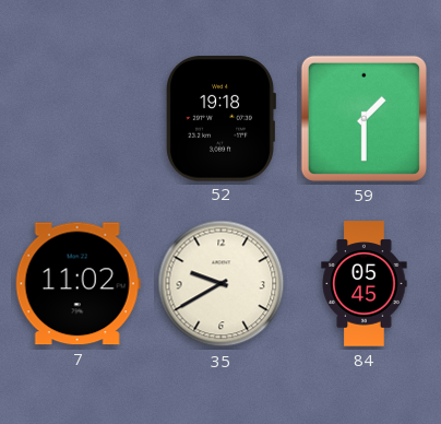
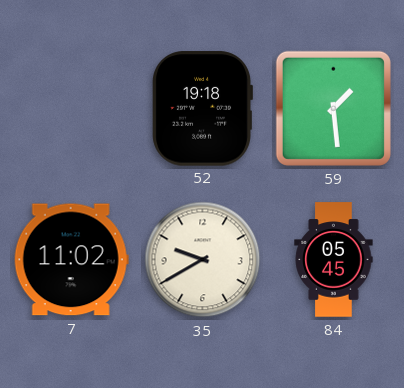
59: 1:30 -> 1:29 (333, 108)
